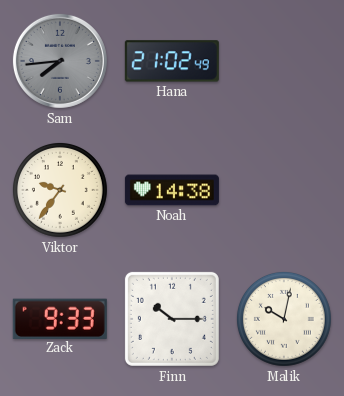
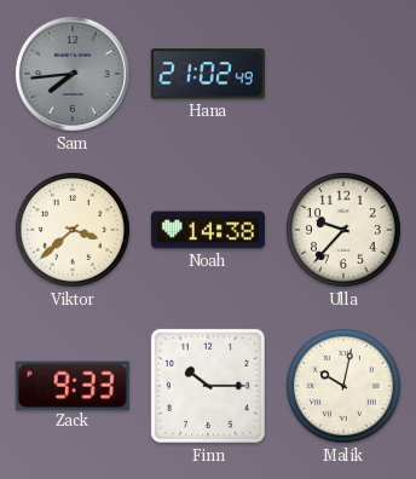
Viktor: 9:36 -> 3:38 (73, 230)
Ulla: none -> 9:37 (343, 230)
